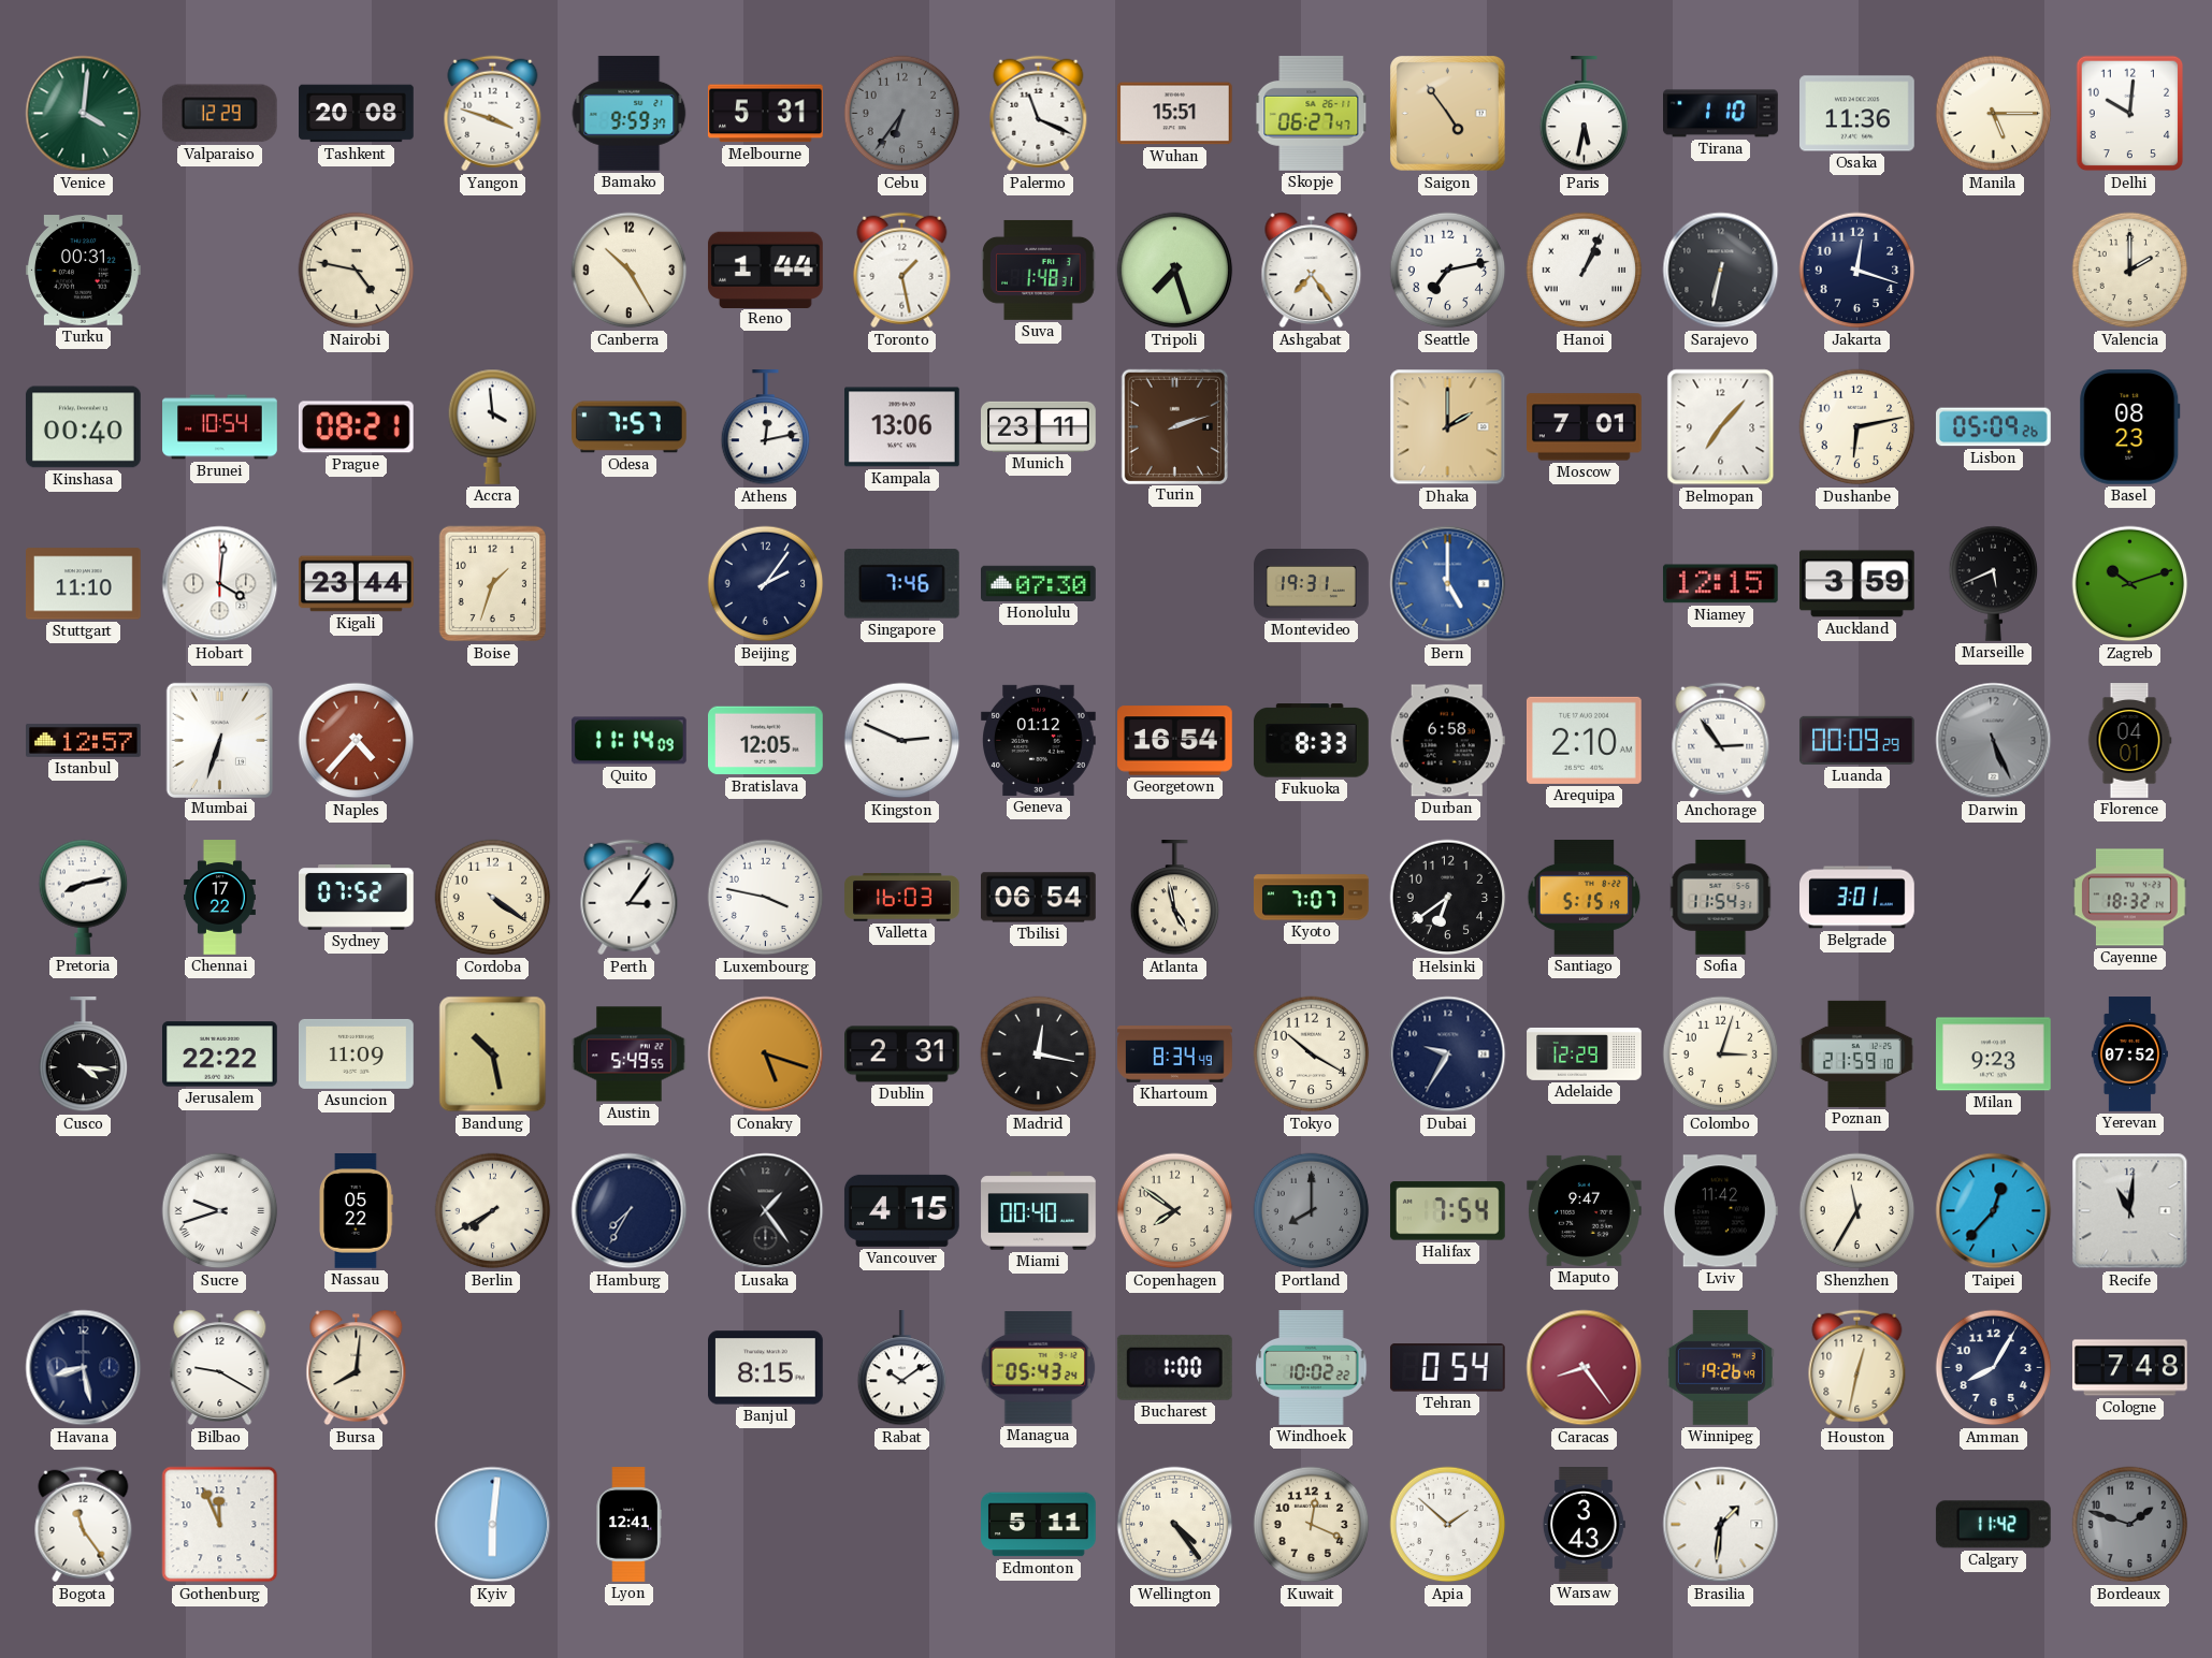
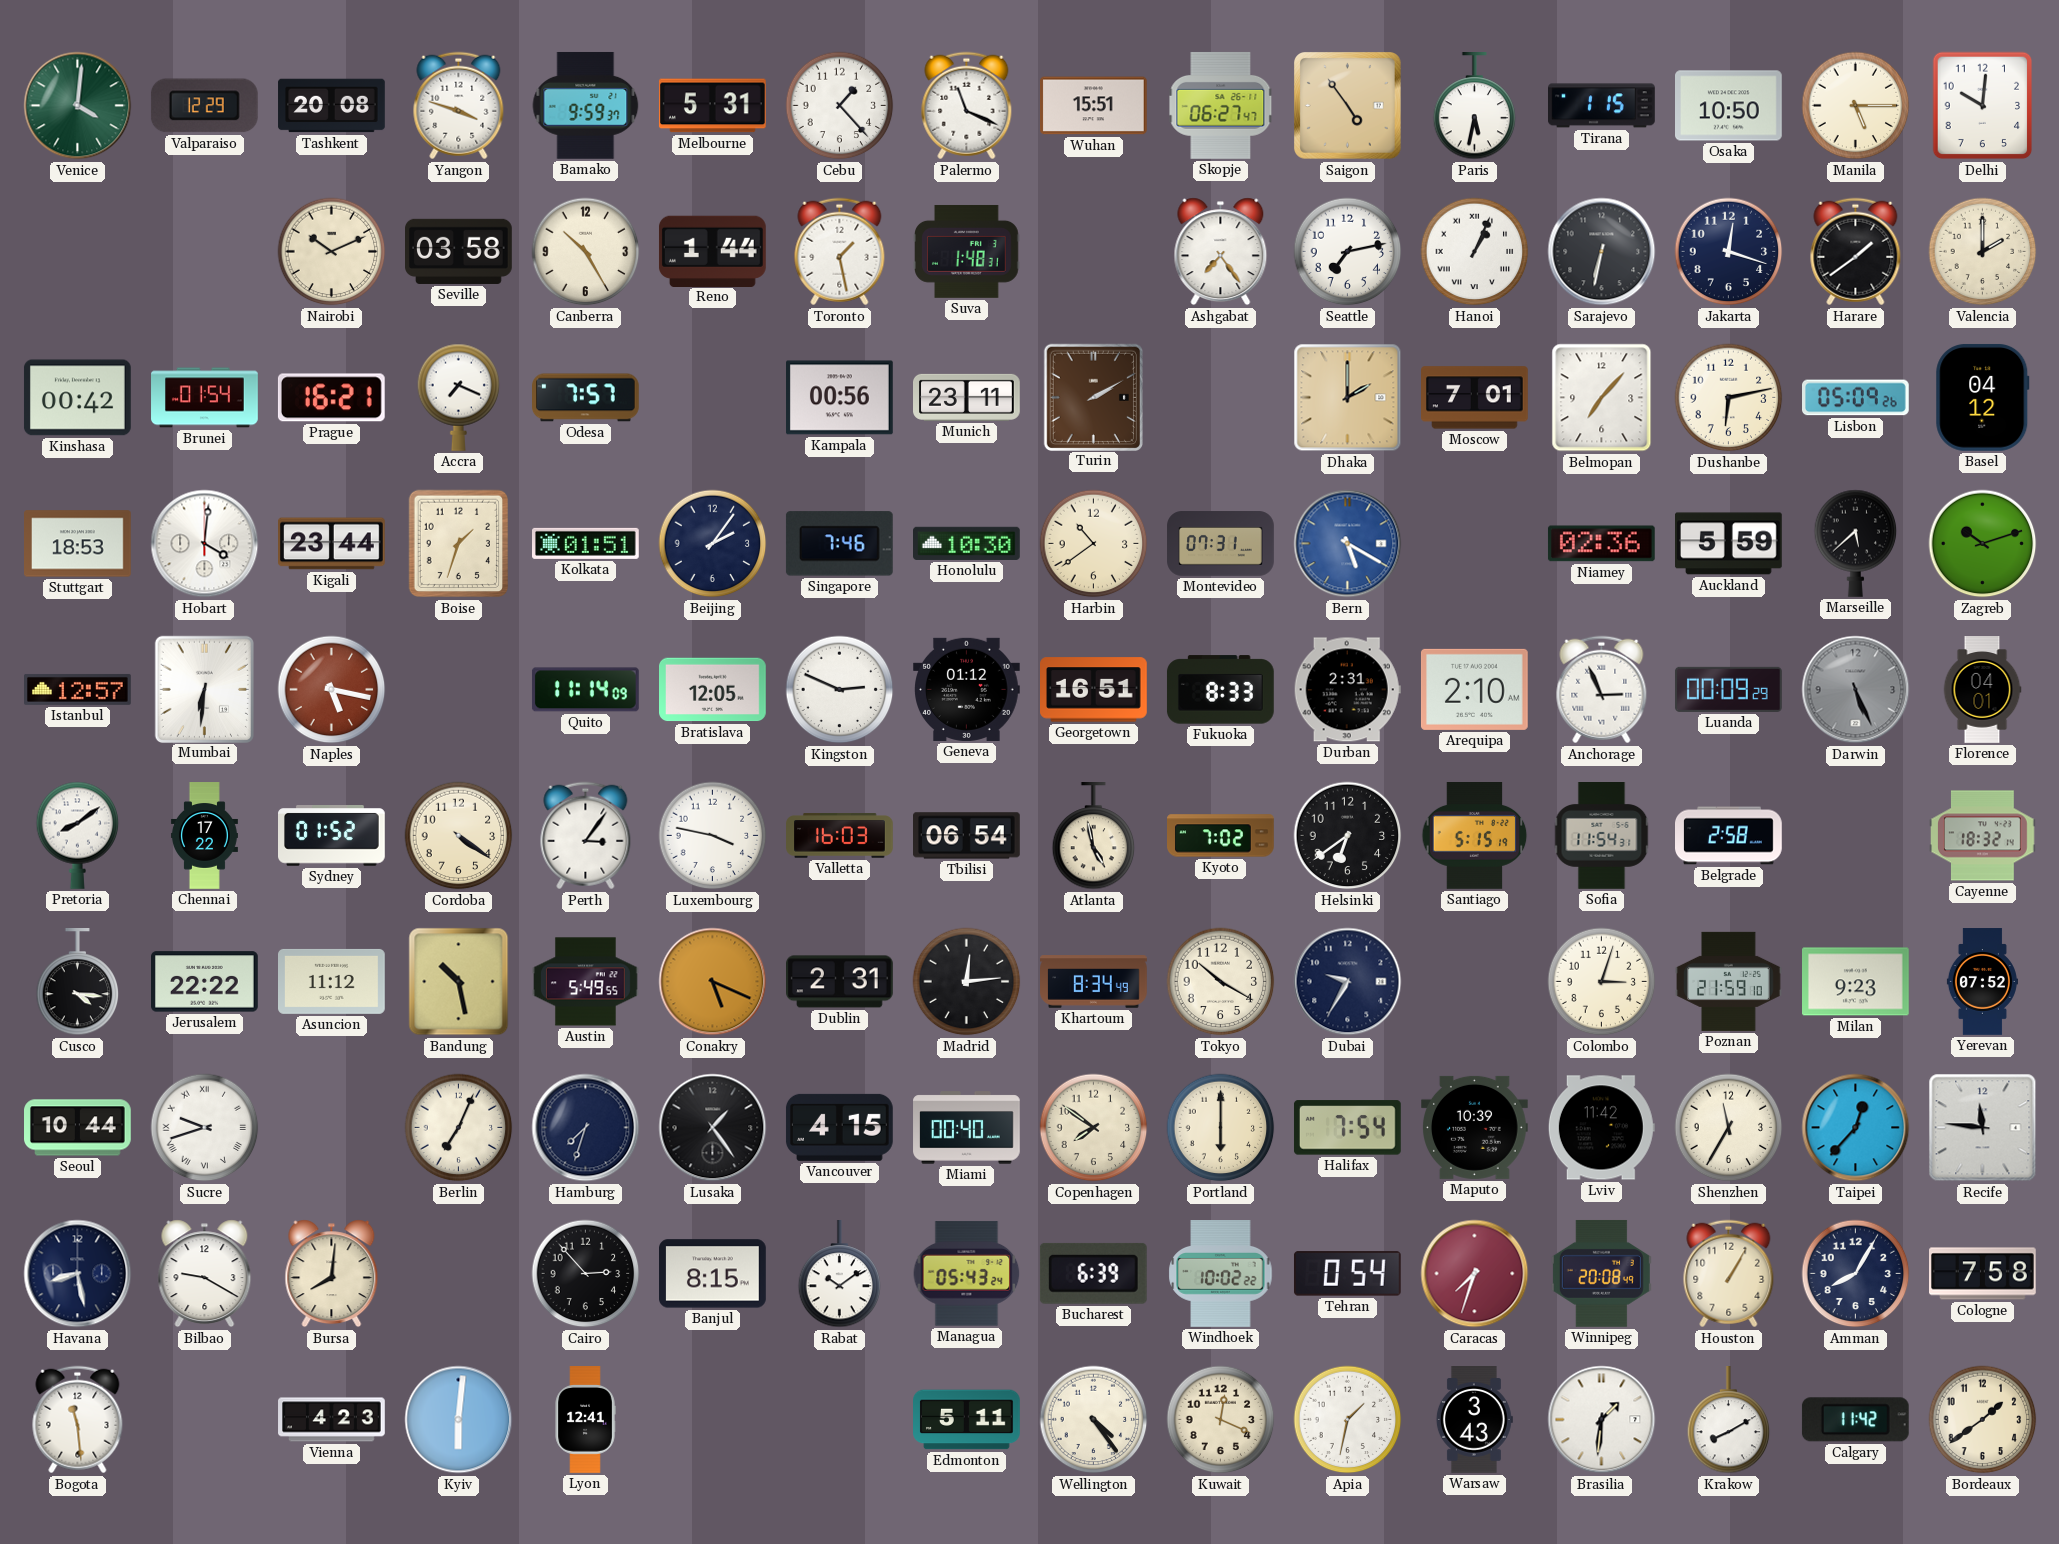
Cebu: 6:36 -> 1:23 (840, 106)
Cebu dial: grey -> white (840, 106)
Tirana: 1:10 -> 1:15 (1602, 106)
Osaka: 11:36 -> 10:50 (1729, 106)
Turku: 00:31 -> none (84, 271)
Nairobi: 4:47 -> 10:11 (332, 252)
Seville: none -> 03:58 (459, 251)
Tripoli: 7:27 -> none (1175, 271)
Harare: none -> 1:39 (1856, 252)
Kinshasa: 00:40 -> 00:42 (77, 398)
Brunei: 10:54 -> 01:54 (205, 398)
Prague: 08:21 -> 16:21 (331, 398)
Accra: 3:59 -> 7:19 (459, 397)
Athens: 12:13 -> none (766, 428)
Kampala: 13:06 -> 00:56 (840, 398)
Turin: 2:12 -> 2:10 (1093, 397)
Basel: 08:23 -> 04:12 (1983, 398)
Stuttgart: 11:10 -> 18:53 (78, 544)
Kolkata: none -> 01:51 (586, 543)
Honolulu: 07:30 -> 10:30 (967, 543)
Harbin: none -> 10:39 (1094, 544)
Montevideo: 19:31 -> 07:31 (1221, 544)
Bern: 5:00 -> 5:20 (1348, 544)
Niamey: 12:15 -> 02:36 (1601, 544)
Auckland: 3:59 -> 5:59 (1729, 544)
Marseille: 5:41 -> 5:38 (1856, 543)
Mumbai: 6:33 -> 6:31 (204, 689)
Naples: 4:37 -> 5:17 (332, 690)
Georgetown: 16:54 -> 16:51 (1094, 690)
Durban: 6:58 -> 2:31 (1347, 690)
Anchorage: 2:54 -> 2:56 (1602, 690)
Pretoria: 8:13 -> 8:09 (78, 835)
Sydney: 07:52 -> 01:52 (332, 836)
Kyoto: 7:07 -> 7:02 (1221, 836)
Belgrade: 3:01 -> 2:58 (1729, 836)
Asuncion: 11:09 -> 11:12 (332, 981)
Conakry: 5:18 -> 5:19 (713, 982)
Madrid: 12:17 -> 12:14 (967, 982)
Adelaide: 12:29 -> none (1585, 1053)
Seoul: none -> 10:44 (78, 1128)
Nassau: 05:22 -> none (357, 1211)
Berlin: 7:40 -> 7:04 (459, 1128)
Hamburg: 7:35 -> 7:33 (586, 1128)
Portland: 8:00 -> 6:00 (1221, 1128)
Portland dial: grey -> cream (1221, 1128)
Maputo: 9:47 -> 10:39 (1475, 1127)
Recife: 11:01 -> 11:46 (1983, 1128)
Cairo: none -> 2:53 (586, 1274)
Bucharest: 1:00 -> 6:39 (1093, 1273)
Caracas: 8:24 -> 7:33 (1475, 1274)
Winnipeg: 19:26 -> 20:08 (1601, 1274)
Houston: 12:32 -> 1:05 (1729, 1274)
Cologne: 7:48 -> 7:58 (1983, 1274)
Bogota: 11:24 -> 11:29 (78, 1420)
Gothenburg: 11:56 -> none (220, 1525)
Vienna: none -> 4:23 (332, 1420)
Apia: 1:52 -> 1:32 (1348, 1420)
Krakow: none -> 8:10 (1729, 1421)
Bordeaux: 1:48 -> 1:39 (1983, 1420)
Bordeaux dial: grey -> cream (1983, 1420)
